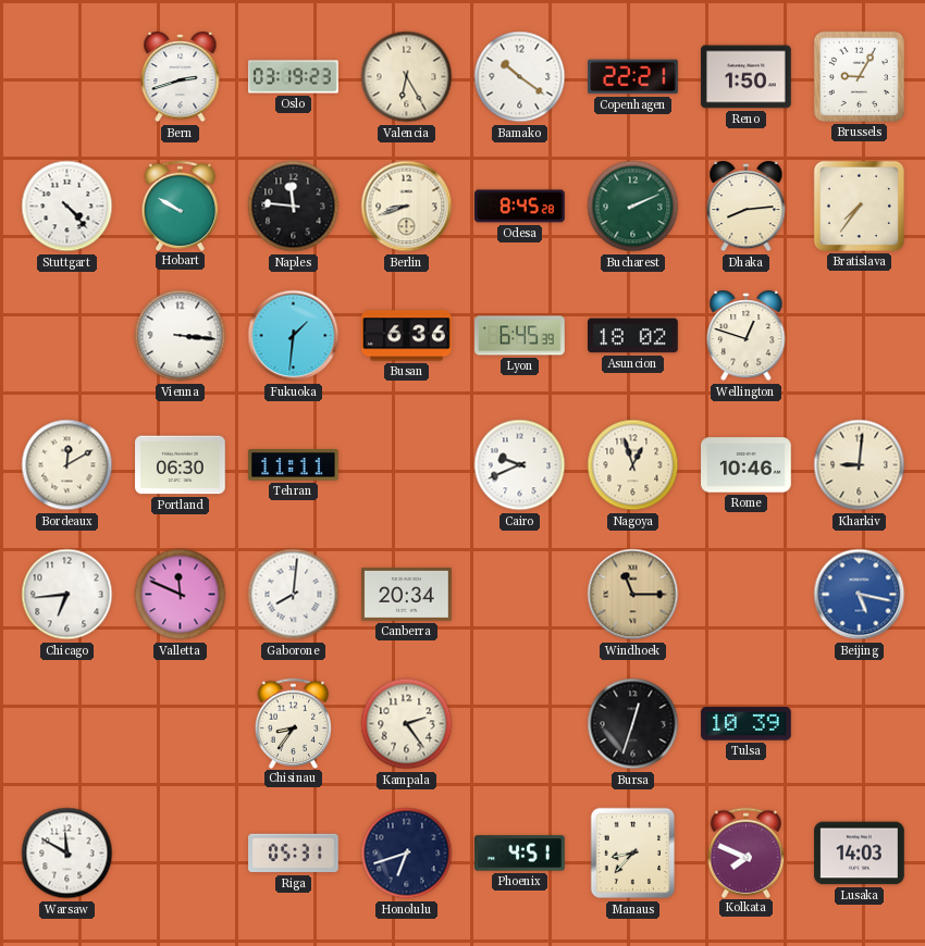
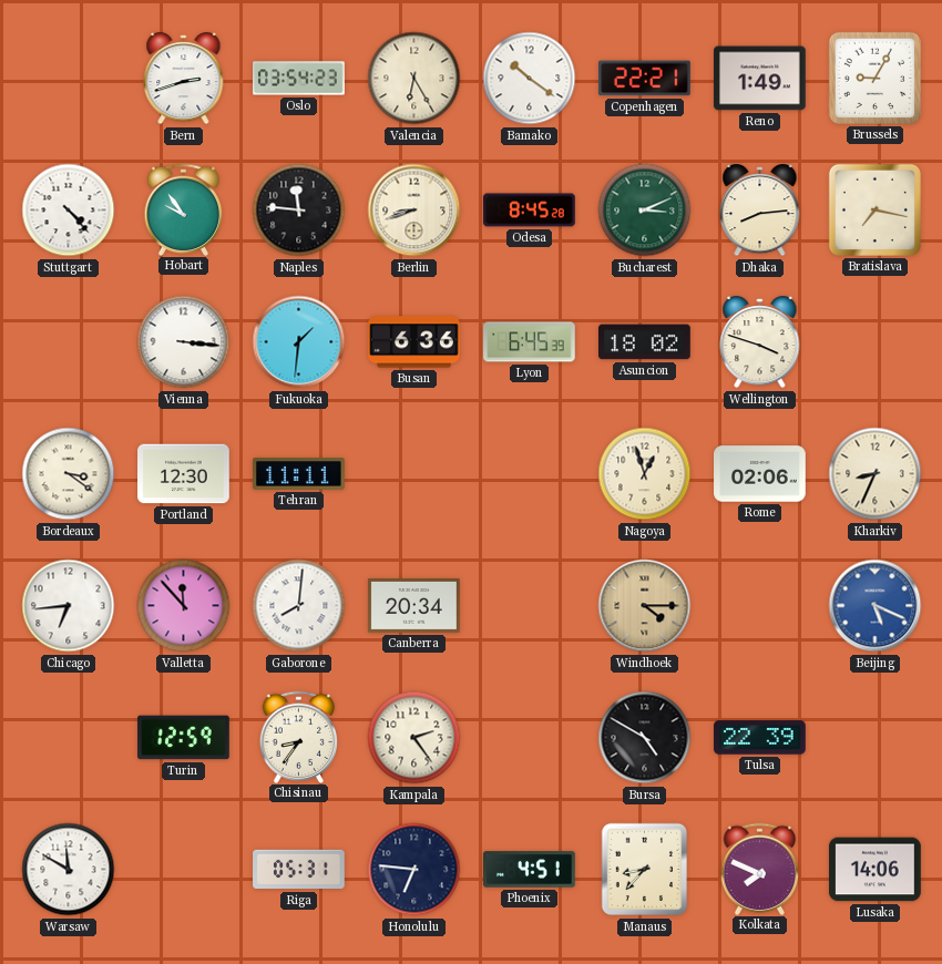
Oslo: 03:19 -> 03:54 (299, 79)
Reno: 1:50 -> 1:49 (760, 79)
Hobart: 9:50 -> 9:54 (184, 209)
Bucharest: 2:11 -> 3:11 (645, 211)
Bratislava: 7:36 -> 7:17 (874, 209)
Wellington: 12:48 -> 3:48 (760, 342)
Bordeaux: 12:10 -> 3:21 (69, 474)
Portland: 06:30 -> 12:30 (184, 474)
Cairo: 9:41 -> none (520, 465)
Rome: 10:46 -> 02:06 (760, 474)
Kharkiv: 9:01 -> 8:34 (876, 474)
Valletta: 11:49 -> 11:53 (184, 606)
Windhoek: 11:15 -> 4:15 (645, 606)
Beijing: 5:17 -> 5:19 (876, 606)
Turin: none -> 12:59 (184, 738)
Bursa: 12:33 -> 4:50 (645, 738)
Tulsa: 10:39 -> 22:39 (760, 738)
Honolulu: 6:42 -> 6:46 (414, 870)
Lusaka: 14:03 -> 14:06 (876, 870)
